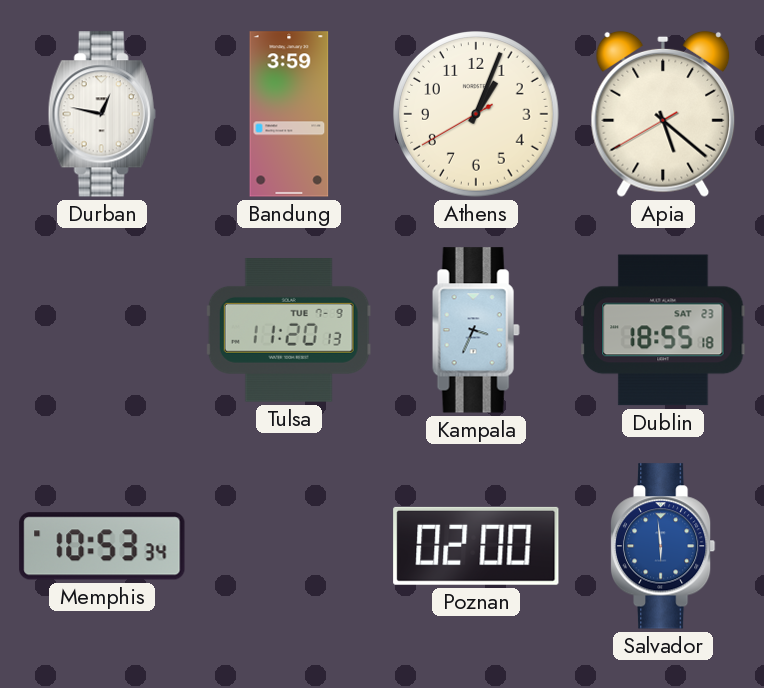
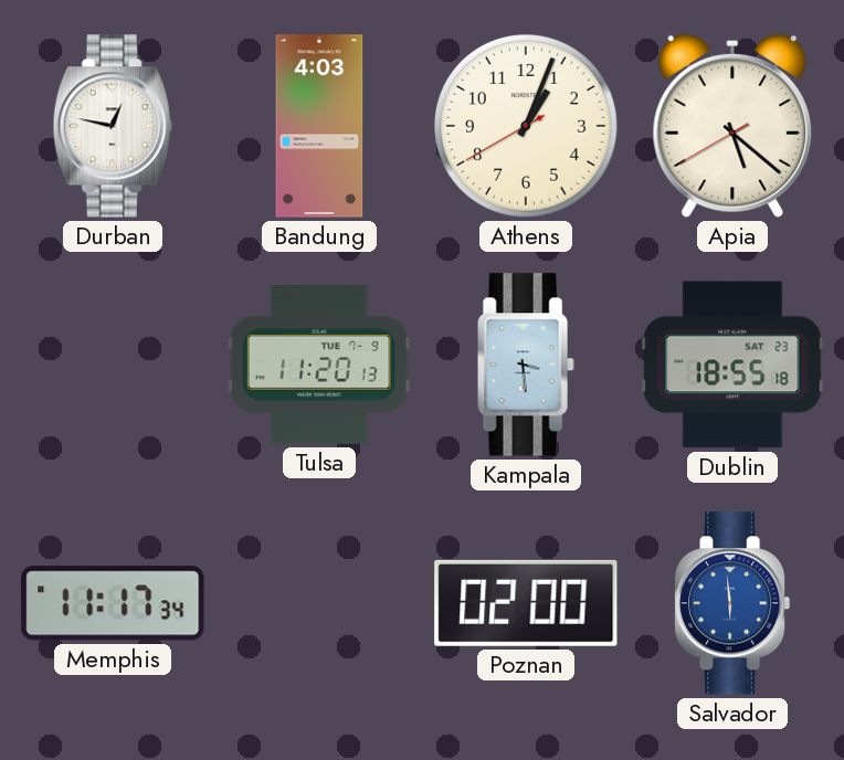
Bandung: 3:59 -> 4:03 (319, 126)
Kampala: 3:34 -> 3:29 (526, 365)
Memphis: 10:53 -> 11:17 (113, 603)
